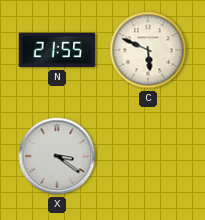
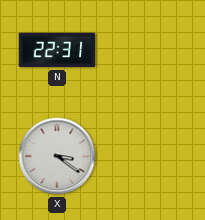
N: 21:55 -> 22:31 (57, 50)
C: 5:49 -> none (148, 50)
